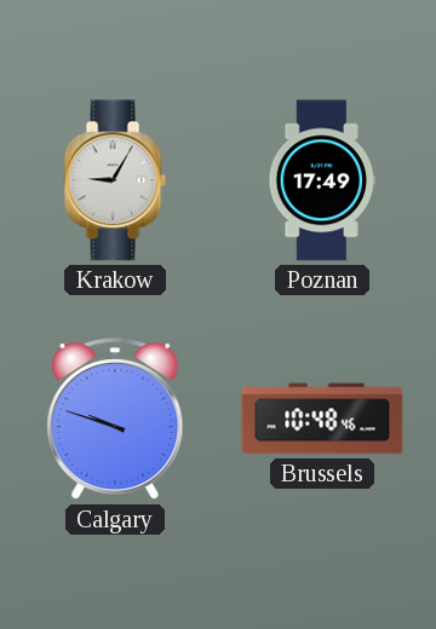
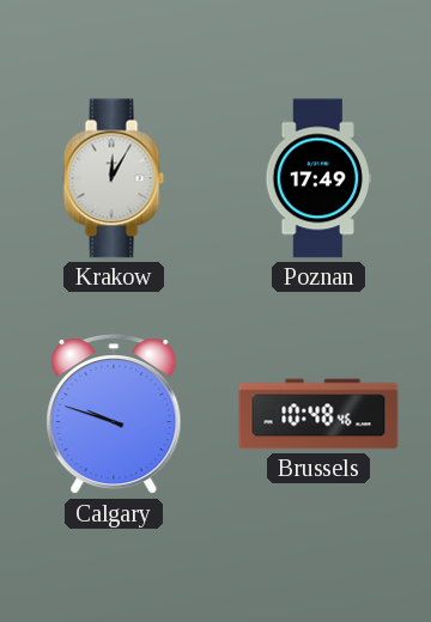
Krakow: 9:05 -> 12:05 (114, 178)
